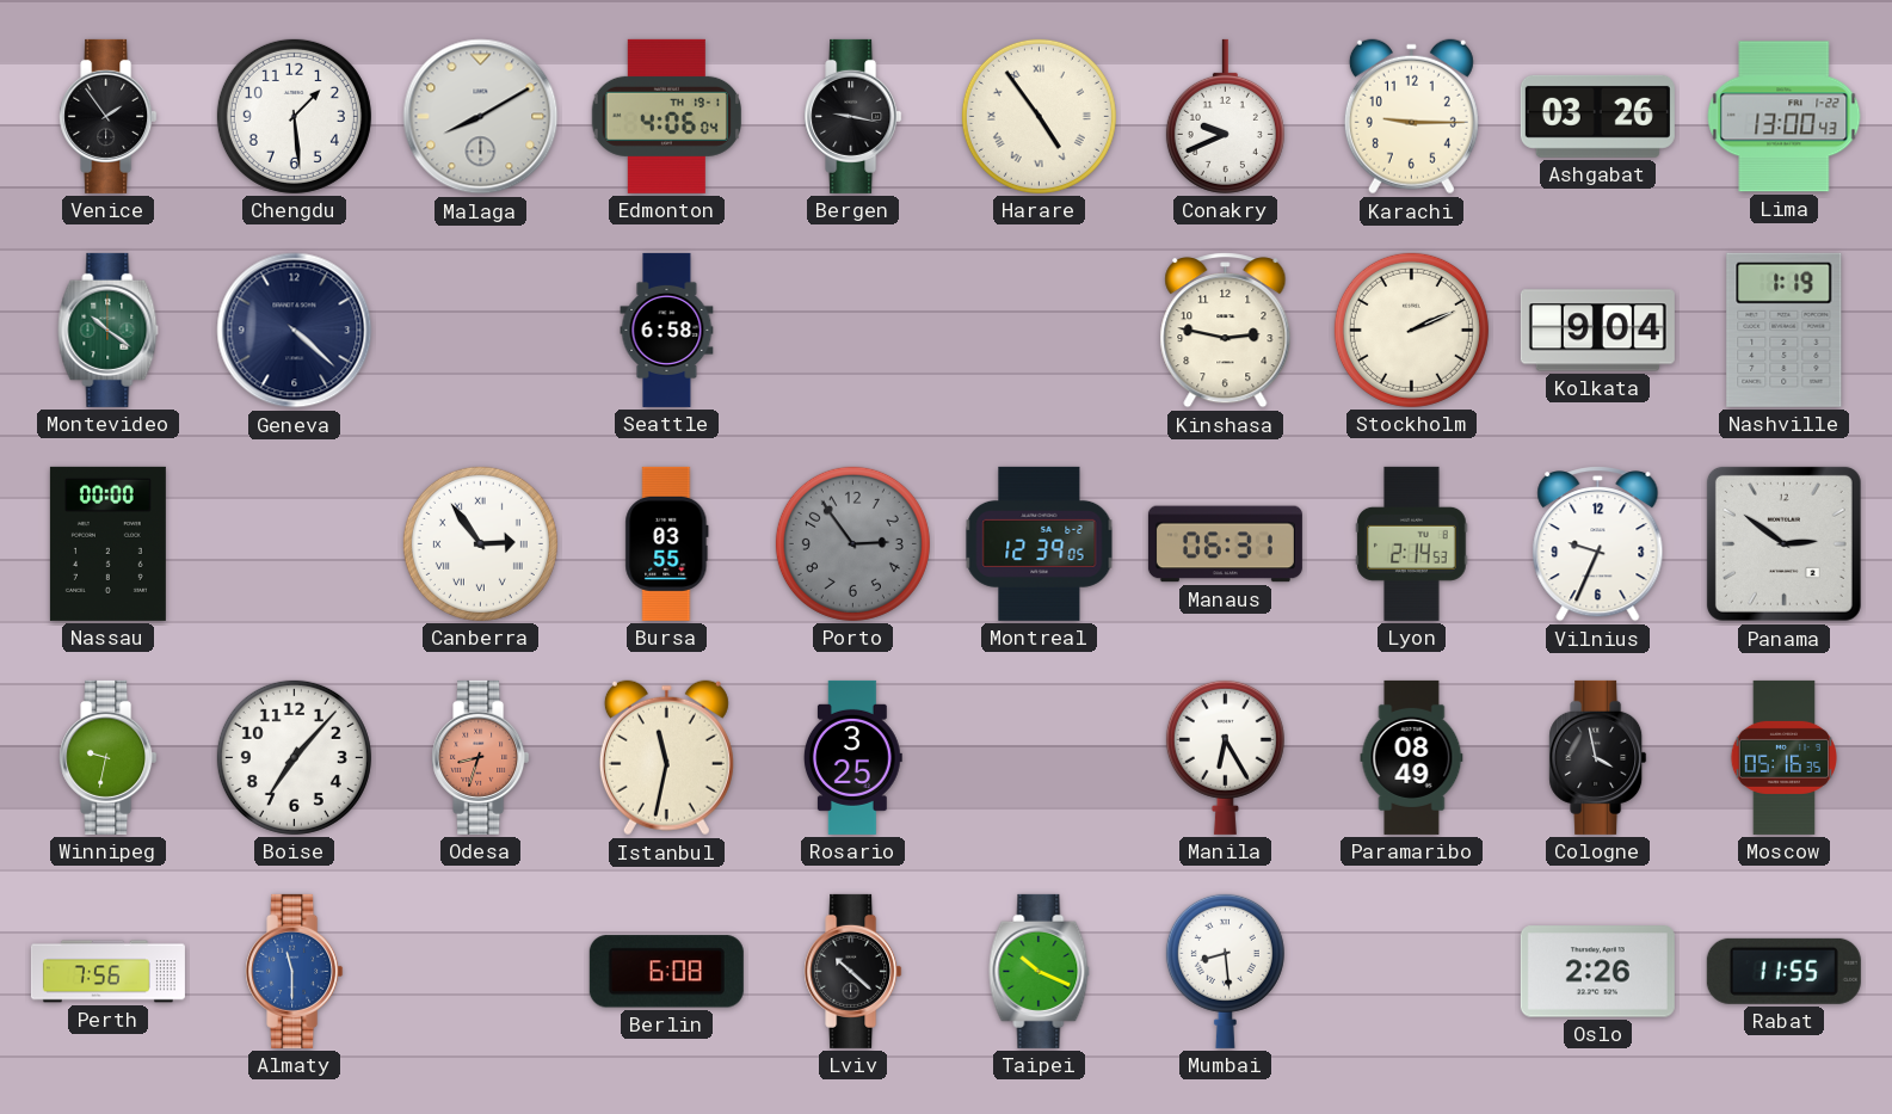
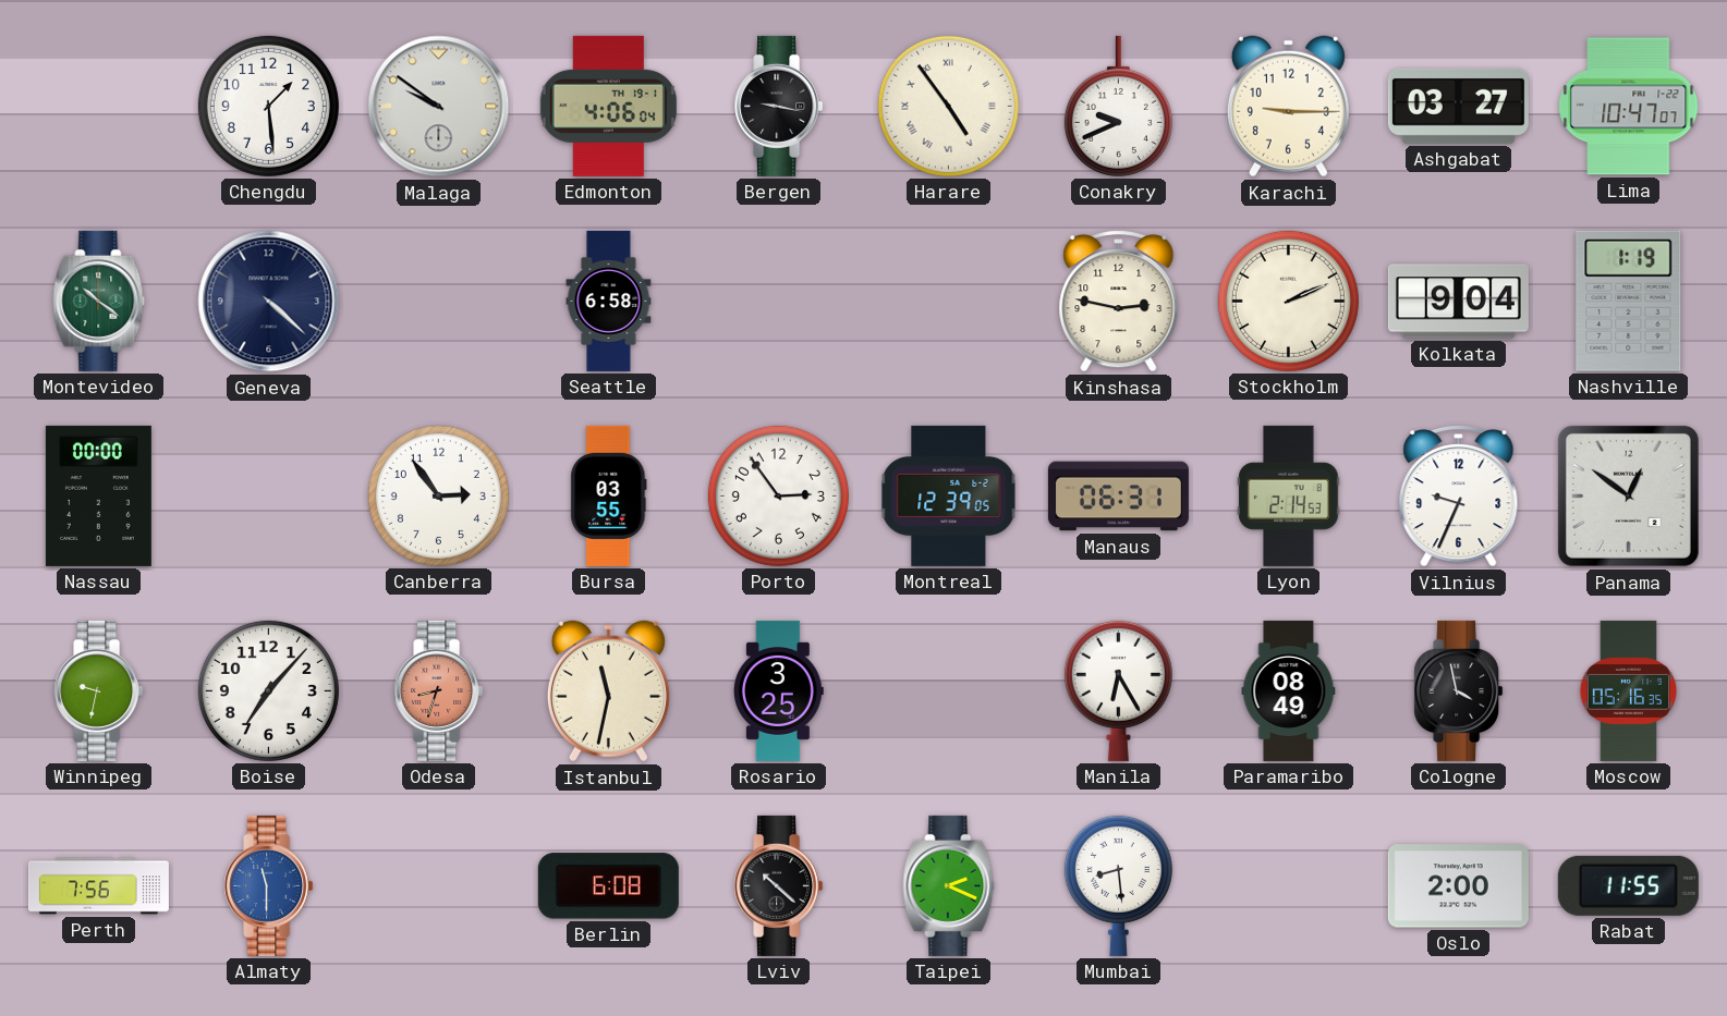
Venice: 1:54 -> none (109, 116)
Malaga: 8:10 -> 9:51 (439, 107)
Ashgabat: 03:26 -> 03:27 (1458, 106)
Lima: 13:00 -> 10:47 (1629, 107)
Canberra numerals: Roman -> Arabic (438, 495)
Porto dial: grey -> white (778, 495)
Panama: 2:51 -> 12:51 (1628, 495)
Taipei: 10:19 -> 2:19 (949, 885)
Oslo: 2:26 -> 2:00 (1458, 886)
